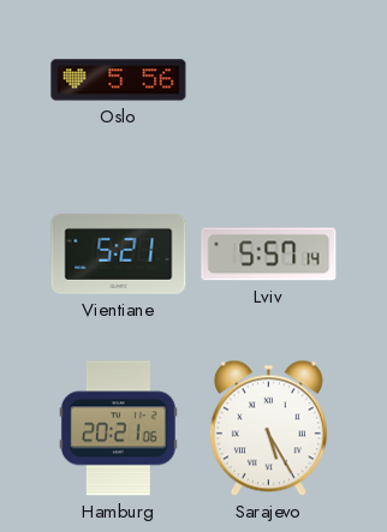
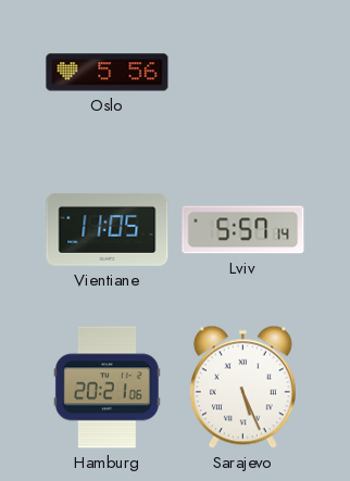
Vientiane: 5:21 -> 11:05 (108, 229)
Sarajevo: 5:25 -> 5:26 (242, 388)
